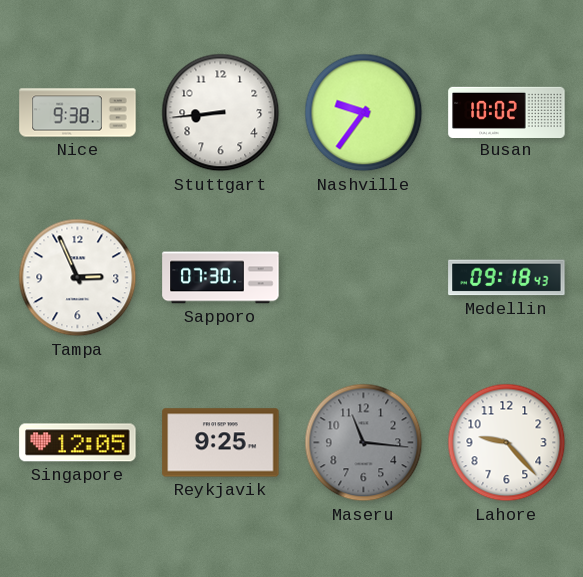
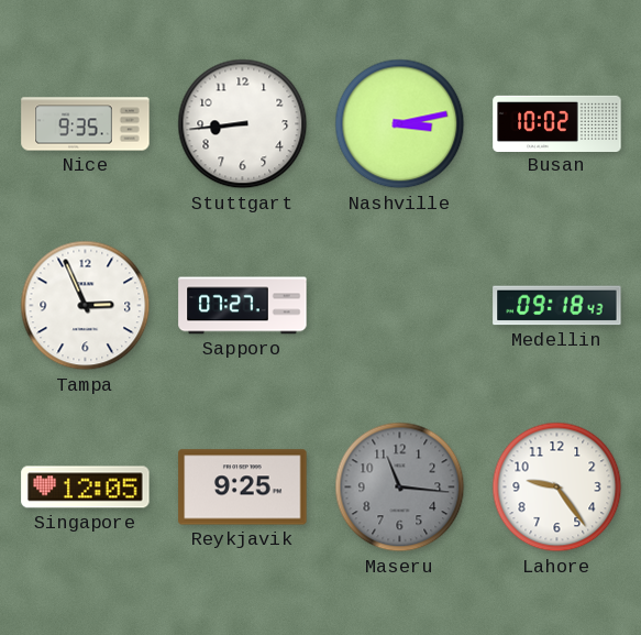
Nice: 9:38 -> 9:35 (86, 124)
Nashville: 9:36 -> 3:13 (400, 124)
Sapporo: 07:30 -> 07:27 (243, 306)
Lahore: 9:23 -> 9:24 (557, 488)
